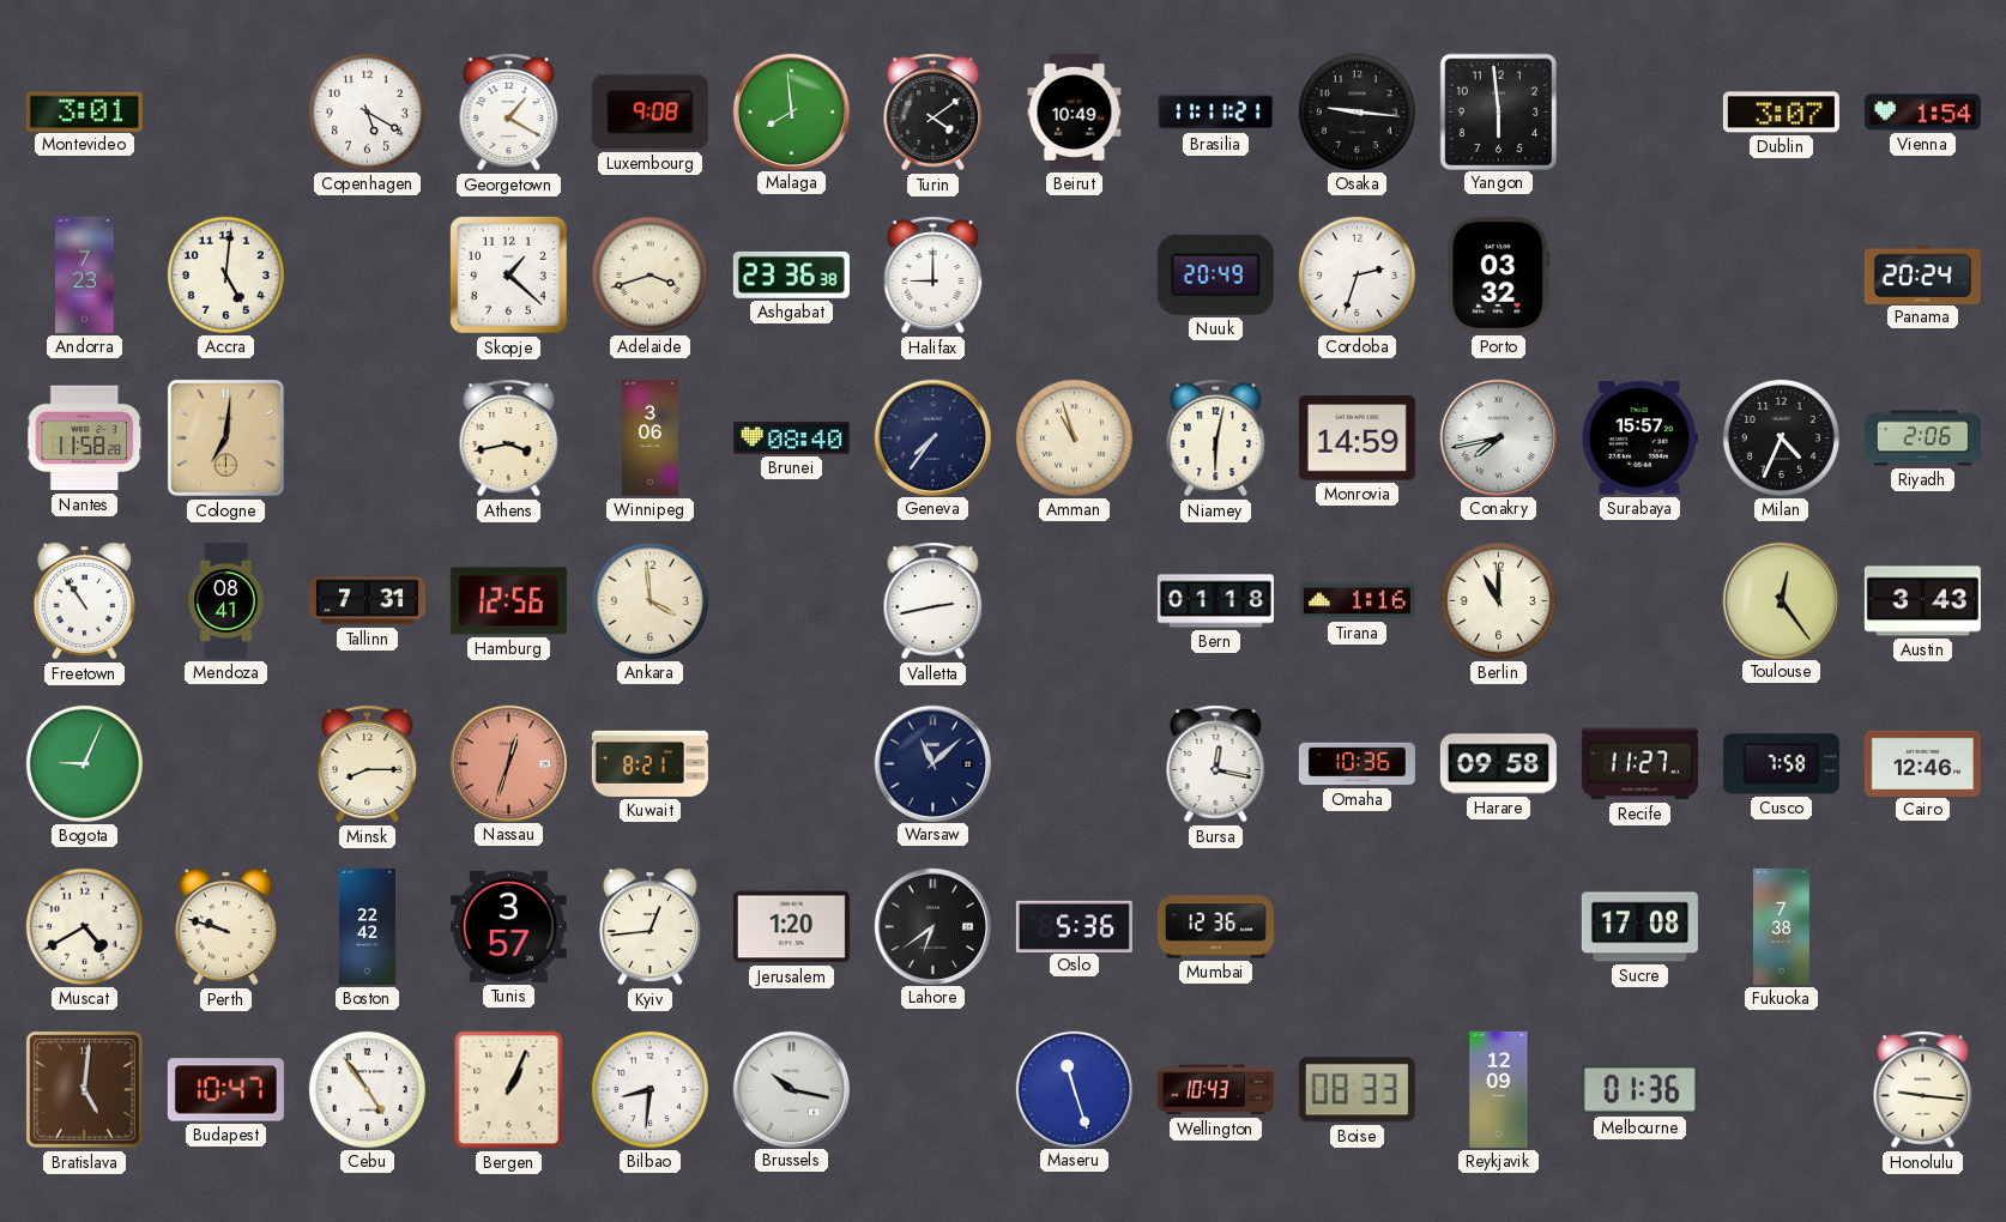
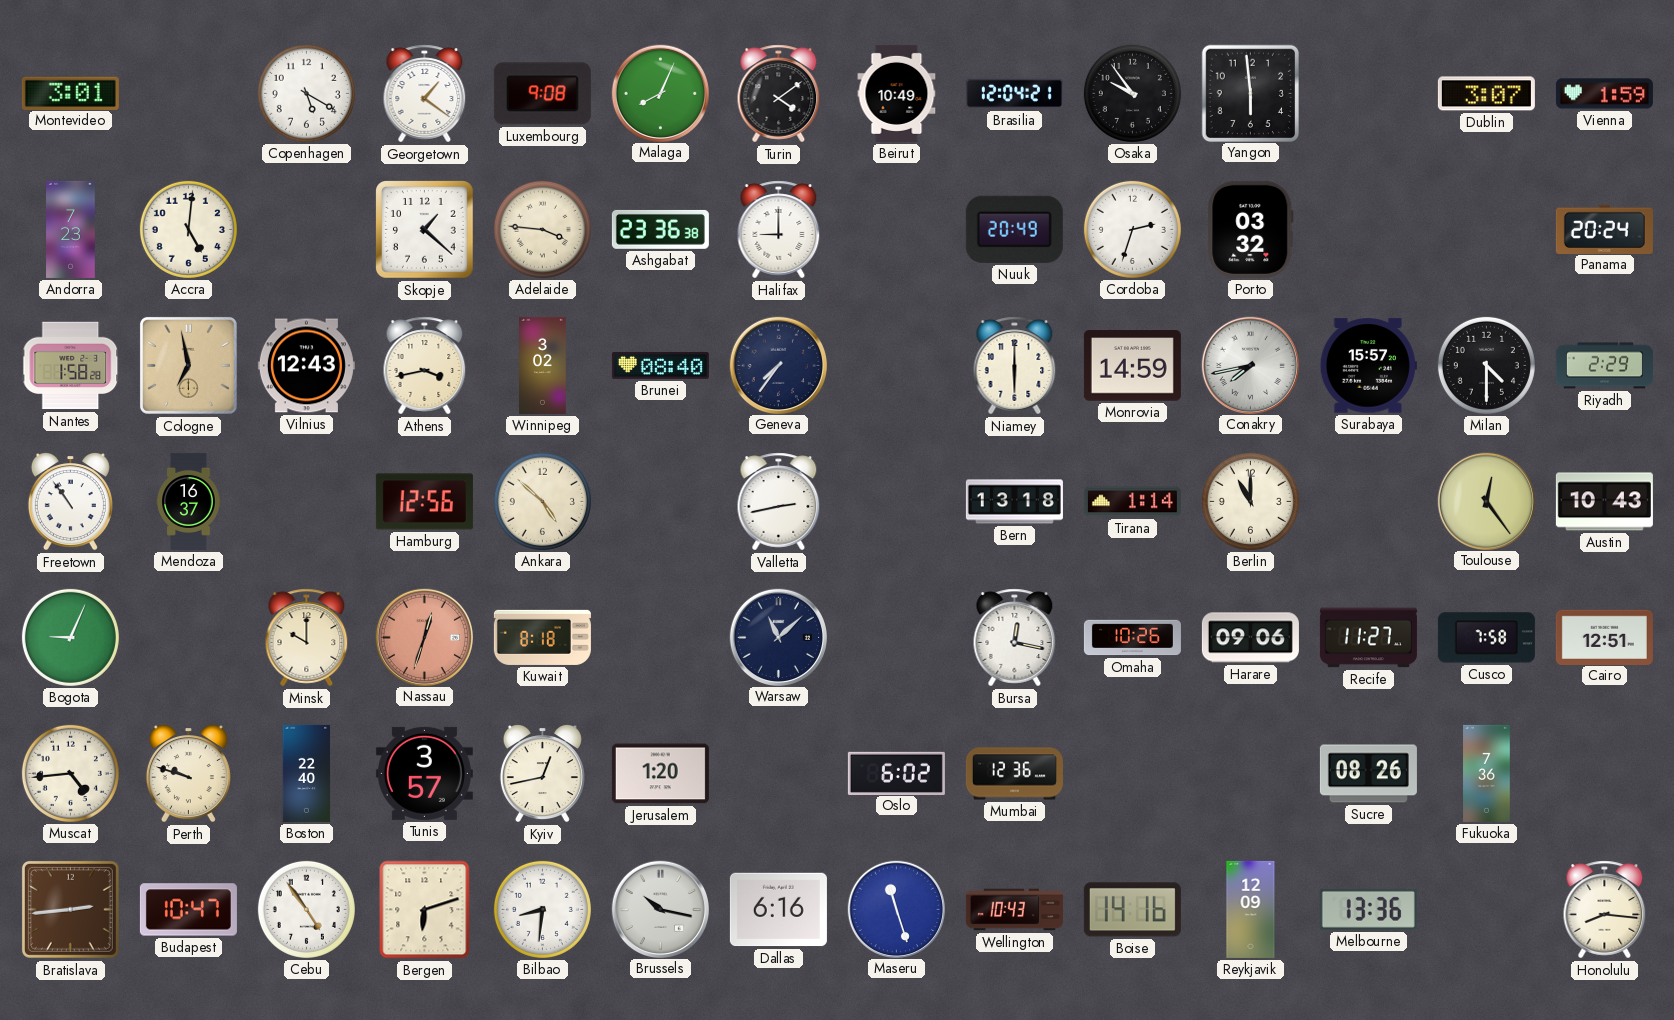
Georgetown: 1:20 -> 1:21 (425, 94)
Malaga: 7:59 -> 8:04 (660, 93)
Brasilia: 11:11 -> 12:04 (1014, 94)
Osaka: 9:16 -> 9:54 (1132, 93)
Vienna: 1:54 -> 1:59 (1604, 94)
Adelaide: 3:42 -> 3:46 (542, 229)
Nantes: 11:58 -> 1:58 (71, 366)
Cologne: 7:01 -> 6:58 (188, 365)
Vilnius: none -> 12:43 (306, 366)
Winnipeg: 3:06 -> 3:02 (543, 365)
Amman: 10:57 -> none (1074, 437)
Niamey: 6:02 -> 6:00 (1015, 366)
Milan: 4:34 -> 4:30 (1486, 365)
Riyadh: 2:06 -> 2:29 (1604, 366)
Mendoza: 08:41 -> 16:37 (189, 501)
Tallinn: 7:31 -> none (367, 601)
Ankara: 3:59 -> 4:52 (542, 501)
Bern: 01:18 -> 13:18 (1014, 502)
Tirana: 1:16 -> 1:14 (1132, 502)
Austin: 3:43 -> 10:43 (1604, 502)
Minsk: 8:15 -> 10:00 (307, 638)
Kuwait: 8:21 -> 8:18 (542, 637)
Omaha: 10:36 -> 10:26 (1132, 638)
Harare: 09:58 -> 09:06 (1250, 638)
Cairo: 12:46 -> 12:51 (1604, 637)
Muscat: 4:40 -> 4:44 (70, 773)
Boston: 22:42 -> 22:40 (307, 773)
Kyiv: 12:44 -> 12:43 (542, 774)
Lahore: 6:39 -> none (932, 926)
Oslo: 5:36 -> 6:02 (896, 773)
Sucre: 17:08 -> 08:26 (1368, 774)
Fukuoka: 7:38 -> 7:36 (1487, 773)
Bratislava: 5:01 -> 2:44 (70, 909)
Bergen: 1:04 -> 6:12 (425, 910)
Dallas: none -> 6:16 (778, 910)
Boise: 08:33 -> 14:16 (1132, 910)
Melbourne: 01:36 -> 13:36 (1368, 909)
Honolulu: 9:16 -> 8:16 (1605, 910)
